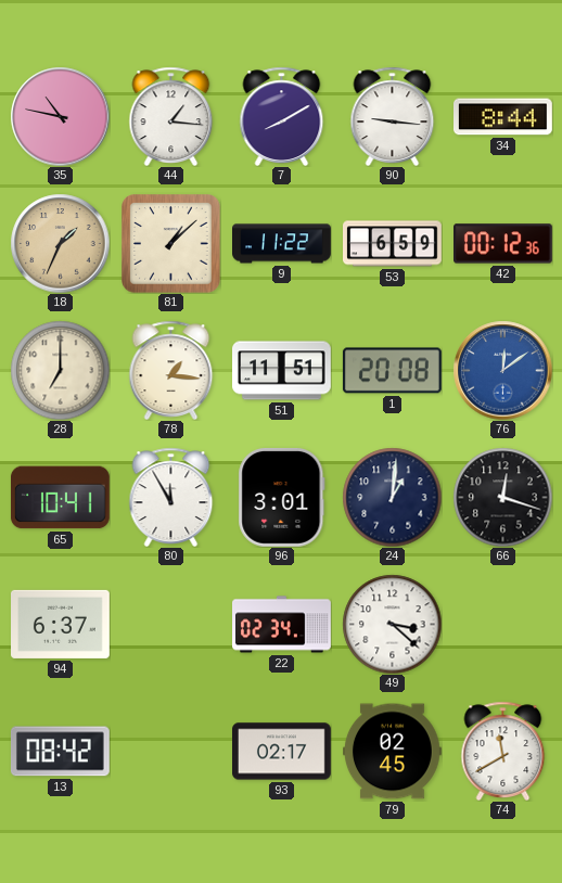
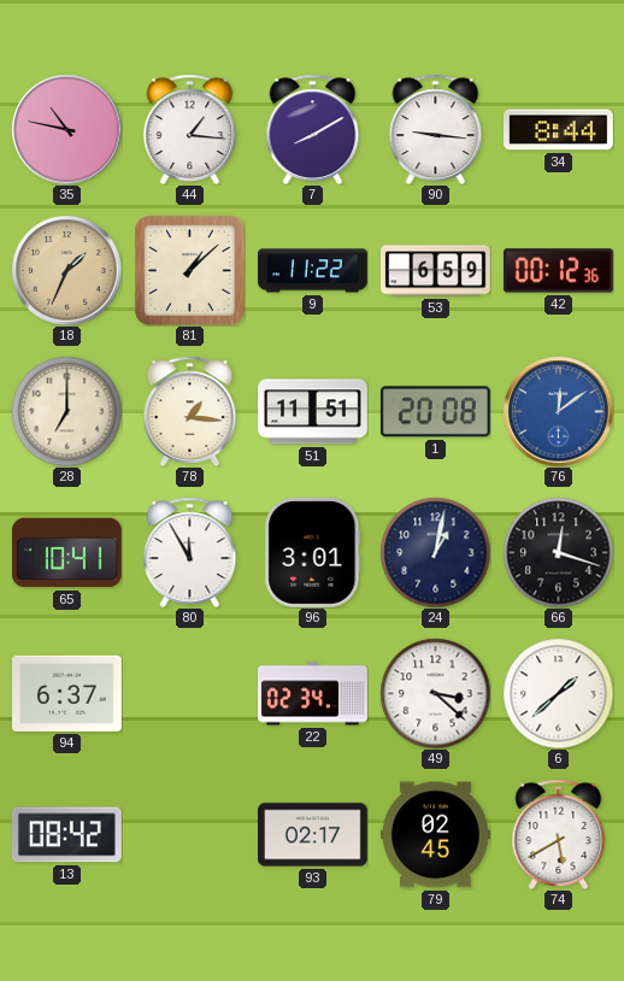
24: 1:01 -> 1:02 (435, 552)
6: none -> 1:38 (558, 693)
74: 11:40 -> 5:40 (559, 834)
